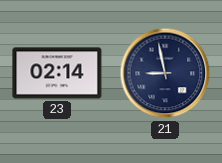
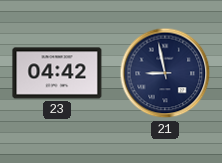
23: 02:14 -> 04:42 (57, 73)
